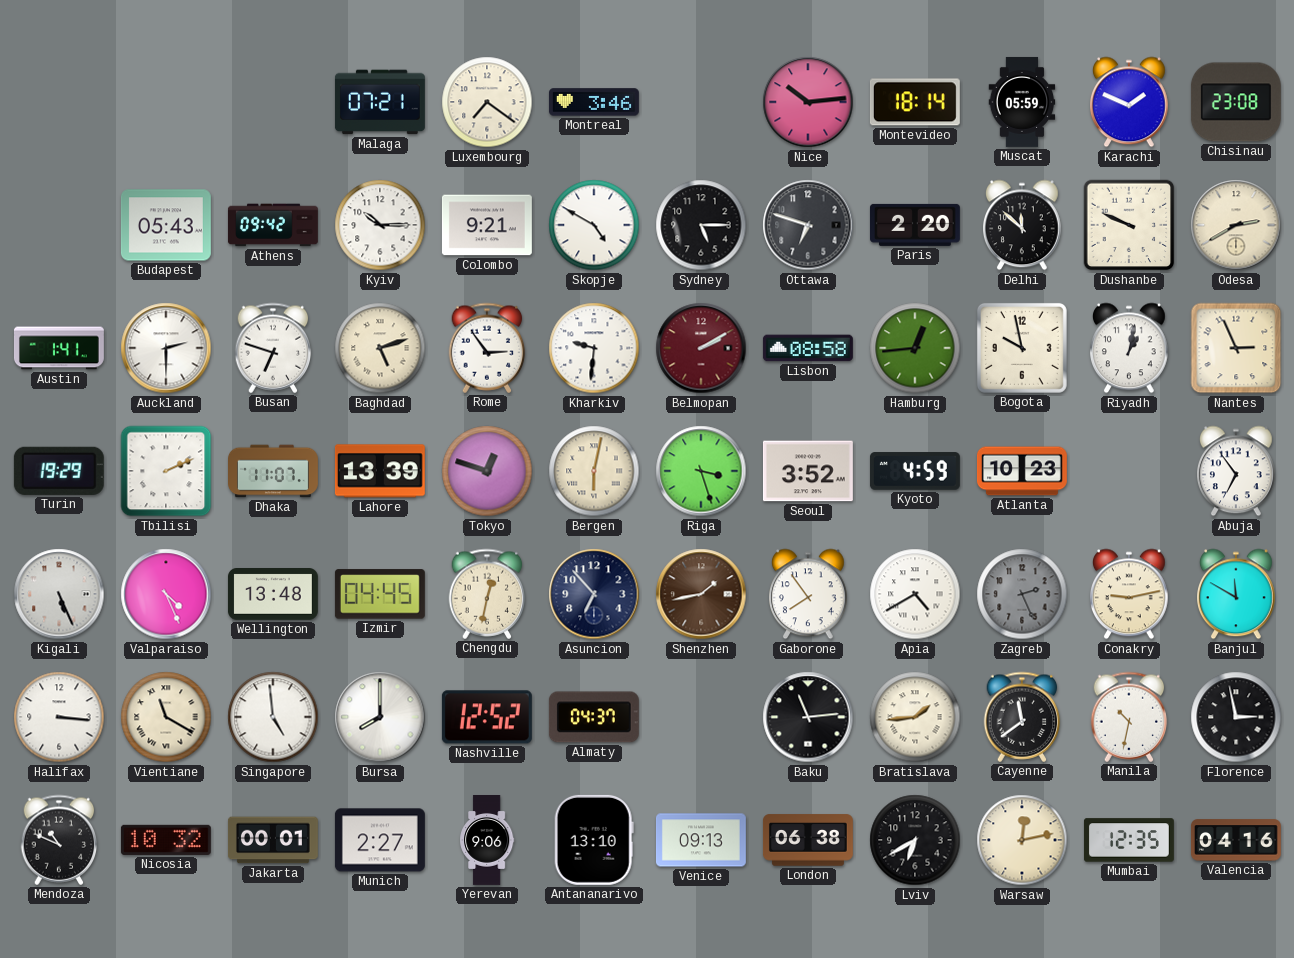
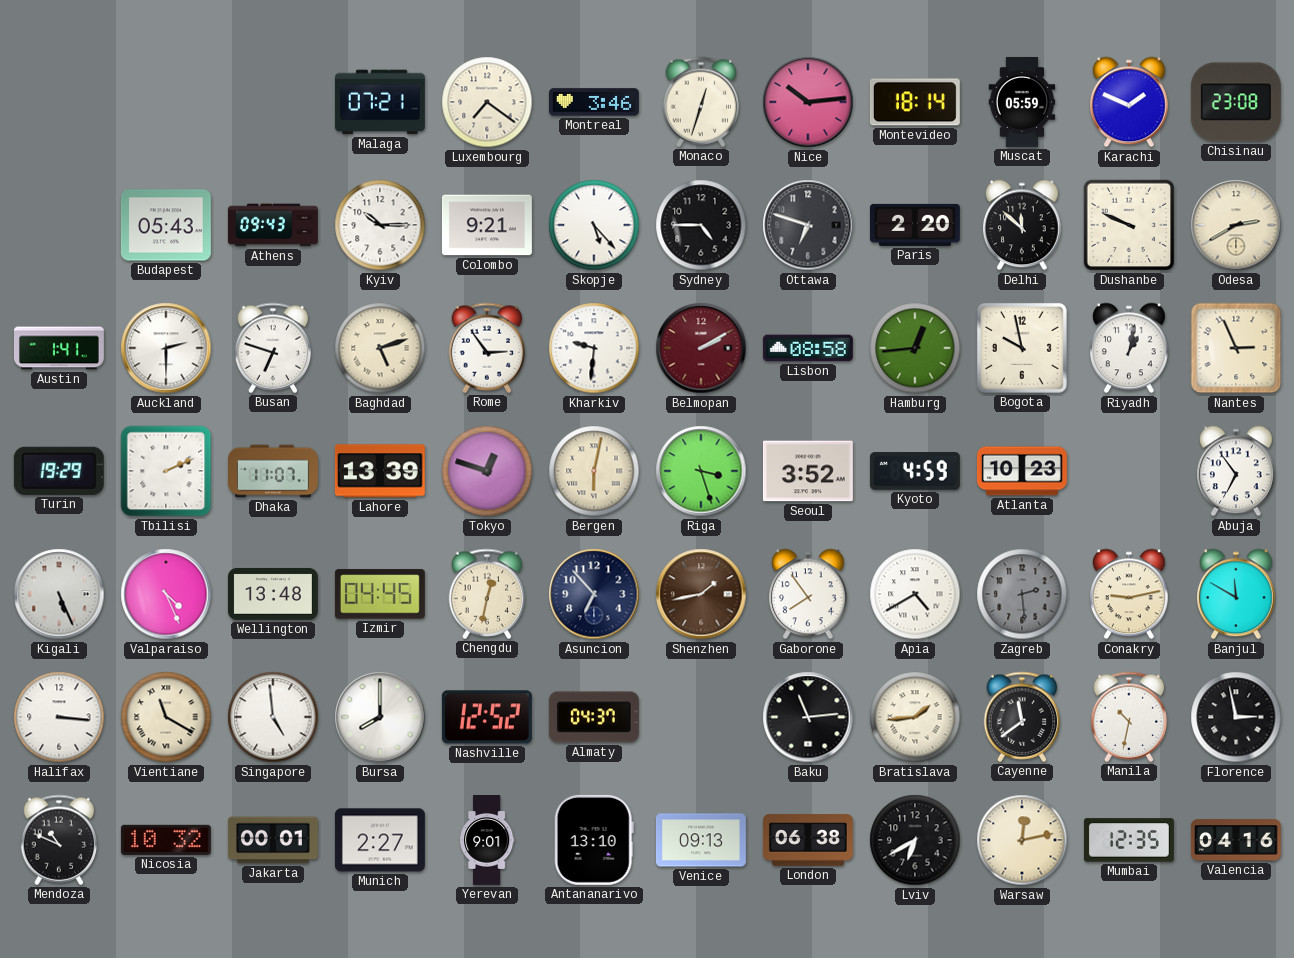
Monaco: none -> 12:33 (701, 102)
Athens: 09:42 -> 09:43 (273, 225)
Skopje: 4:50 -> 5:23 (594, 225)
Sydney: 5:15 -> 4:45 (701, 225)
Zagreb: 2:26 -> 2:29 (1022, 594)
Yerevan: 9:06 -> 9:01 (487, 841)
